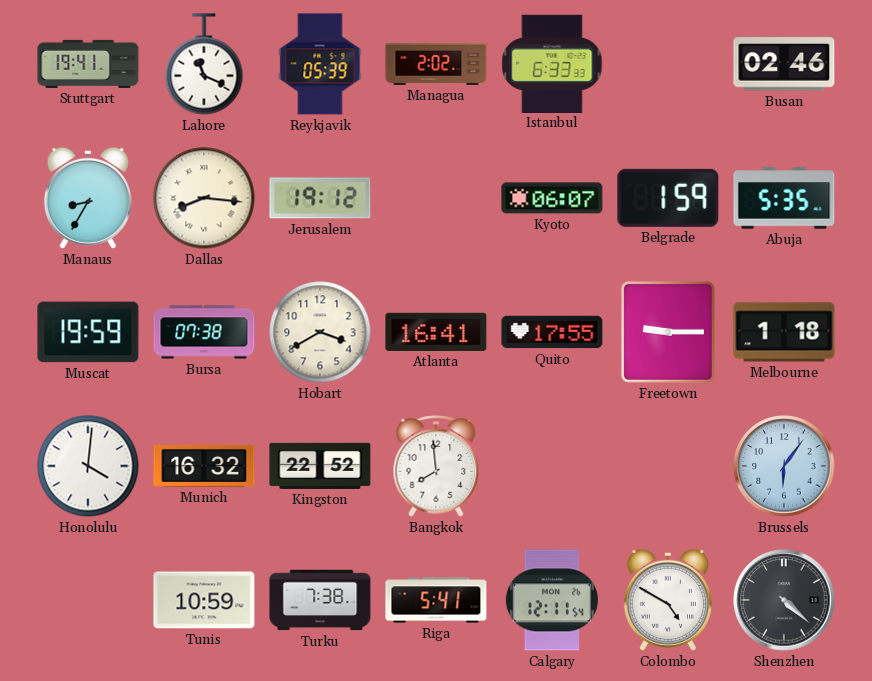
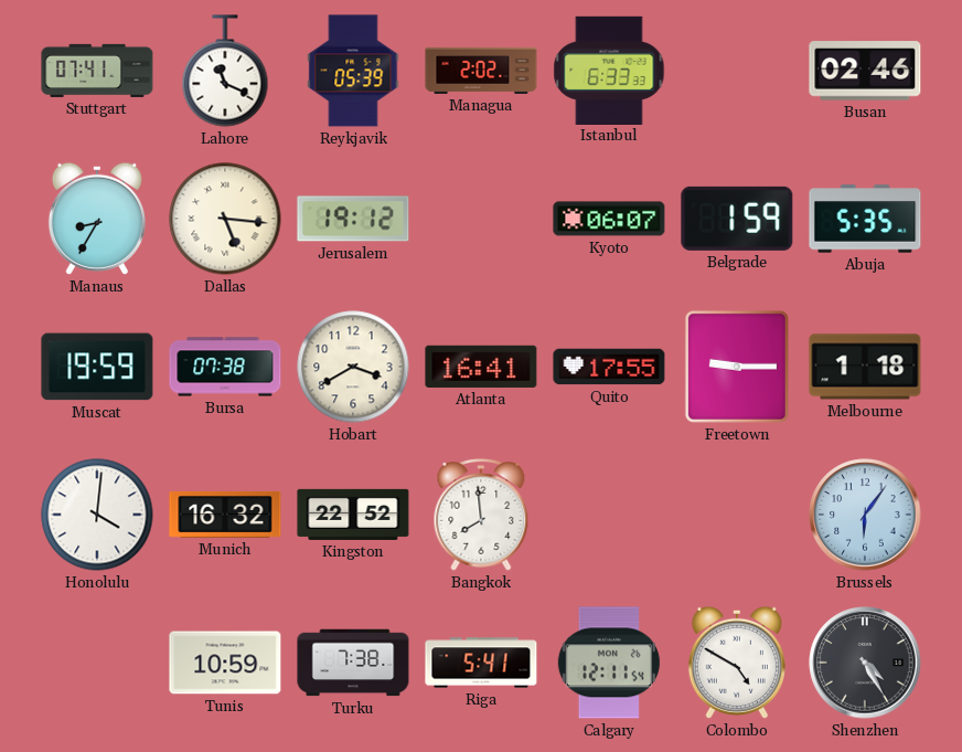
Stuttgart: 19:41 -> 07:41 (97, 71)
Dallas: 8:16 -> 5:16 (225, 219)
Shenzhen: 4:22 -> 4:25 (865, 663)
